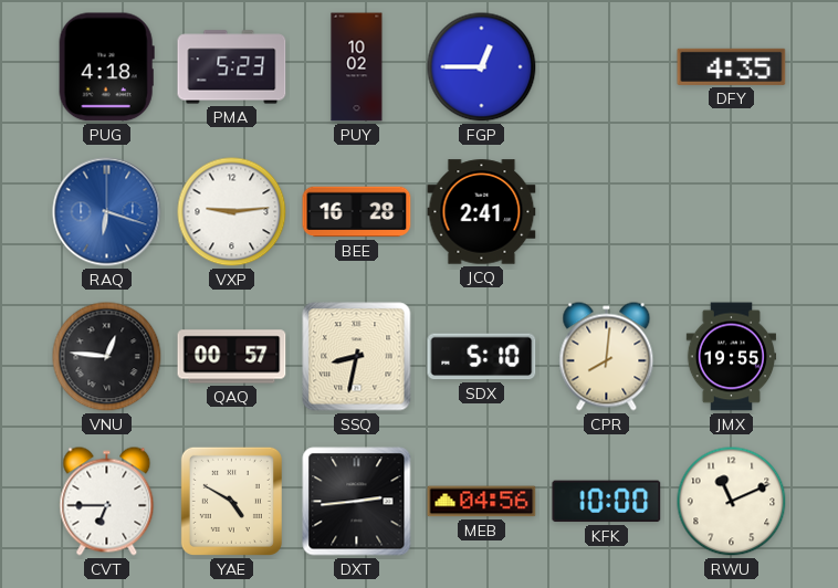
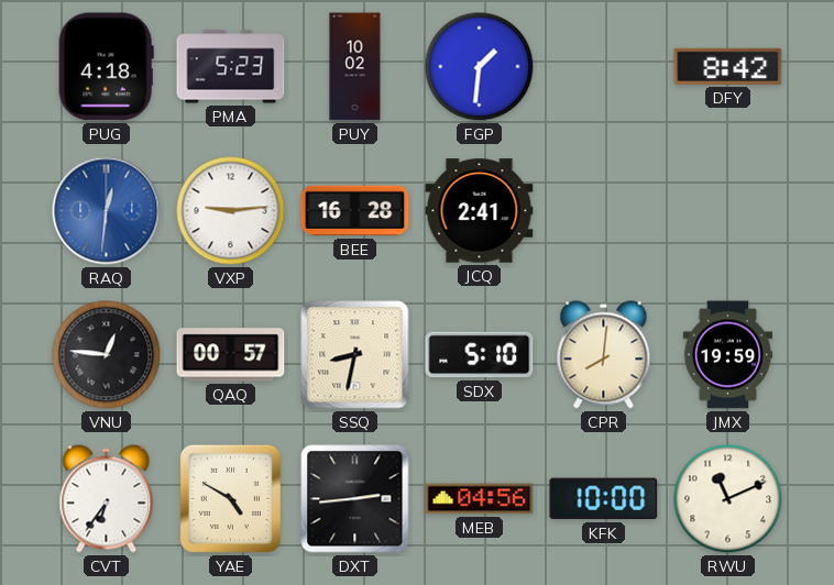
FGP: 12:45 -> 1:31 (480, 67)
DFY: 4:35 -> 8:42 (728, 66)
RAQ: 6:18 -> 12:31 (107, 211)
JMX: 19:55 -> 19:59 (727, 355)
CVT: 6:45 -> 6:36 (107, 499)
